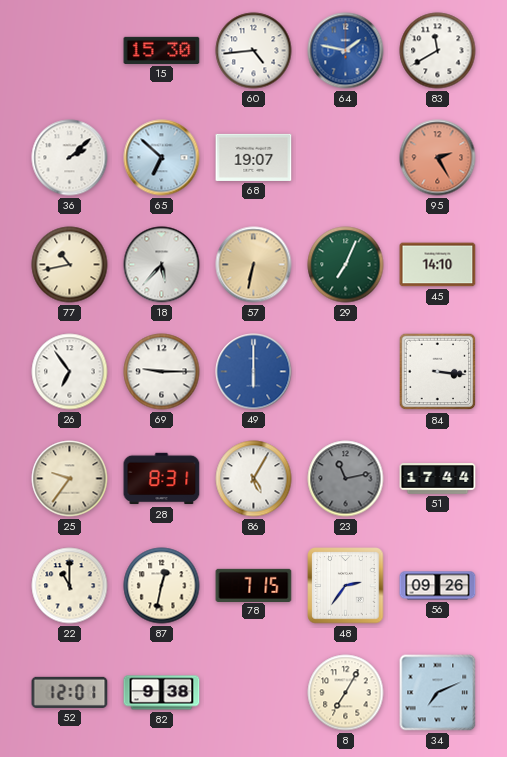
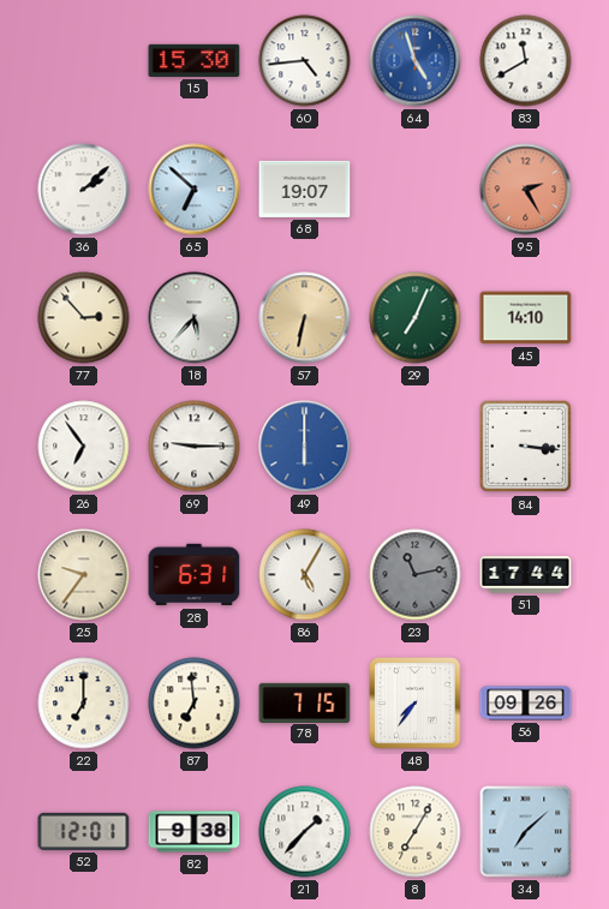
64: 1:47 -> 4:57 (416, 61)
77: 10:43 -> 2:53 (84, 318)
28: 8:31 -> 6:31 (195, 575)
22: 11:00 -> 7:00 (84, 704)
87: 12:32 -> 6:59 (195, 704)
48: 2:36 -> 7:36 (416, 704)
21: none -> 1:37 (305, 832)
34: 7:11 -> 7:08 (526, 832)
